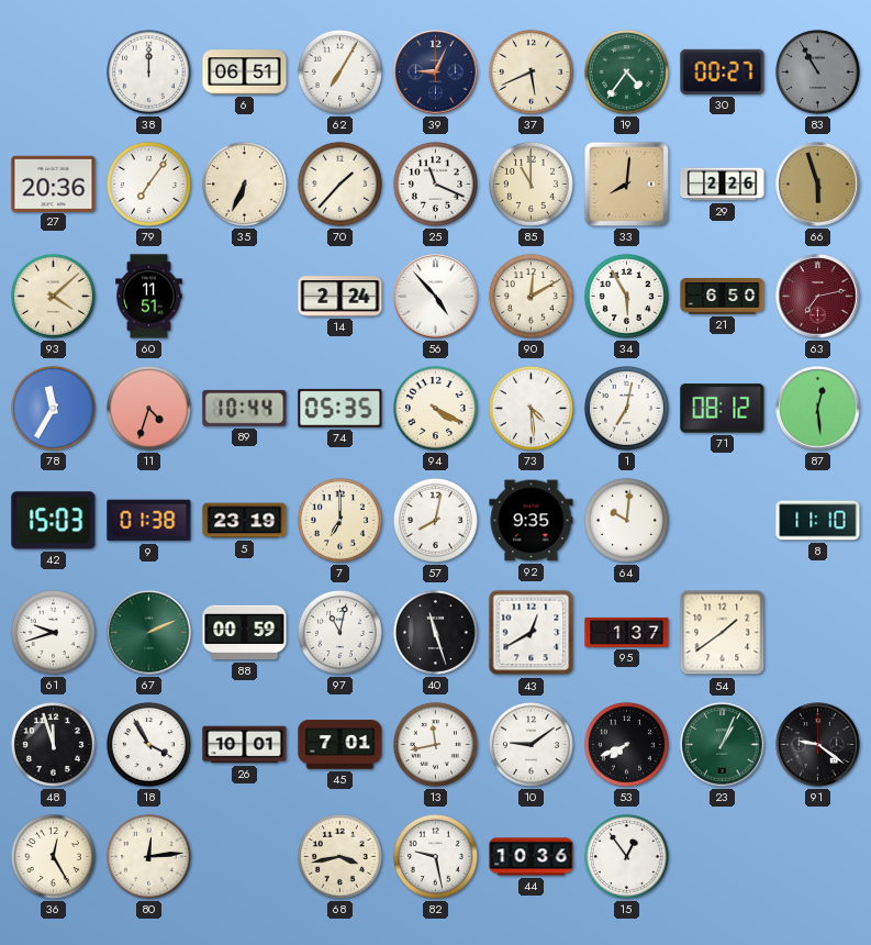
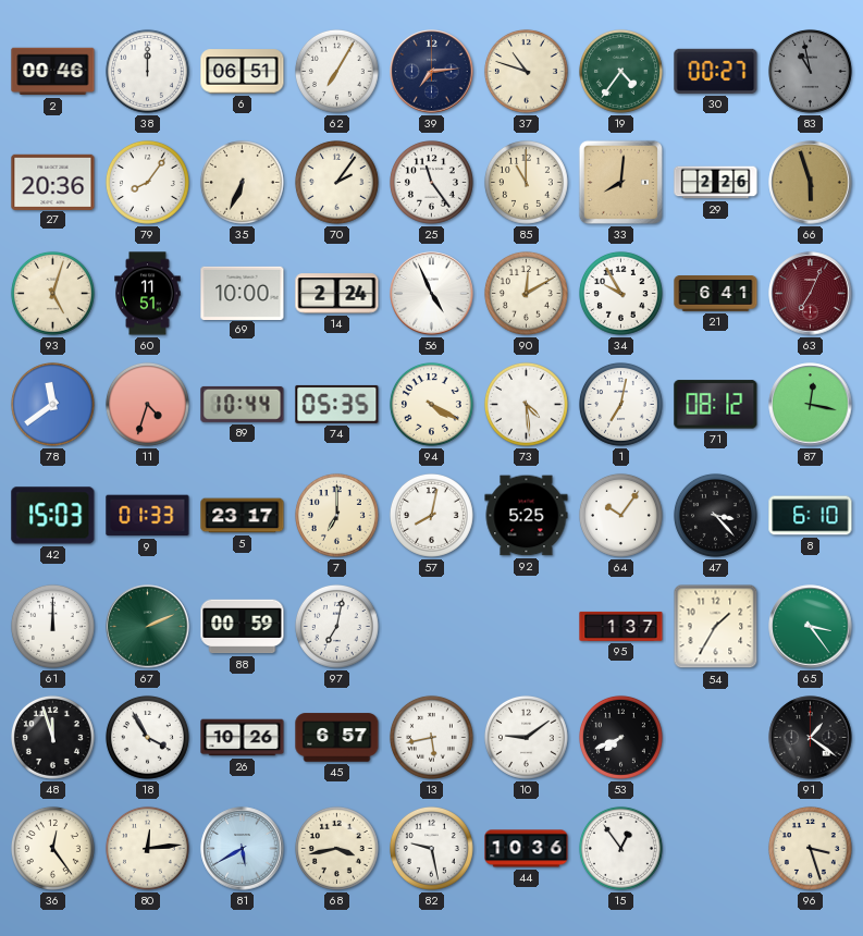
2: none -> 00:46 (53, 72)
39: 9:04 -> 7:14 (432, 72)
37: 5:41 -> 10:48 (526, 71)
83: 10:55 -> 10:58 (810, 71)
79: 7:06 -> 8:06 (147, 182)
70: 1:37 -> 2:06 (336, 182)
25: 11:19 -> 11:24 (431, 182)
93: 4:08 -> 5:03 (52, 293)
69: none -> 10:00 (243, 293)
56: 4:53 -> 4:56 (432, 294)
34: 5:55 -> 9:55 (620, 293)
21: 6:50 -> 6:41 (716, 294)
63: 7:13 -> 7:04 (811, 294)
78: 11:35 -> 11:39 (52, 404)
87: 12:29 -> 12:17 (811, 405)
9: 01:38 -> 01:33 (148, 516)
5: 23:19 -> 23:17 (243, 516)
92: 9:35 -> 5:25 (527, 516)
64: 10:01 -> 10:06 (620, 515)
47: none -> 3:23 (715, 515)
8: 11:10 -> 6:10 (811, 516)
61: 9:42 -> 12:00 (52, 626)
97: 11:02 -> 7:02 (336, 626)
40: 11:27 -> none (435, 632)
43: 12:40 -> none (532, 633)
54: 1:39 -> 1:35 (716, 627)
65: none -> 3:24 (811, 627)
26: 10:01 -> 10:26 (243, 738)
45: 7:01 -> 6:57 (337, 738)
13: 11:43 -> 5:43 (431, 737)
23: 1:04 -> none (723, 745)
91: 9:21 -> 1:21 (811, 738)
36: 12:25 -> 12:24 (52, 848)
81: none -> 5:40 (243, 849)
96: none -> 3:27 (810, 848)
